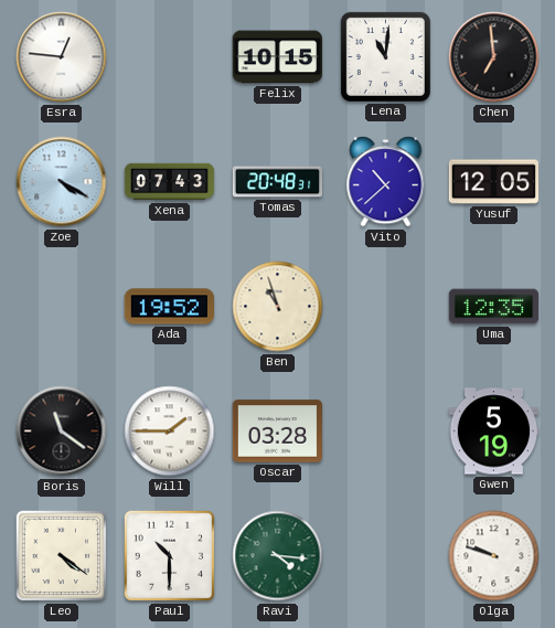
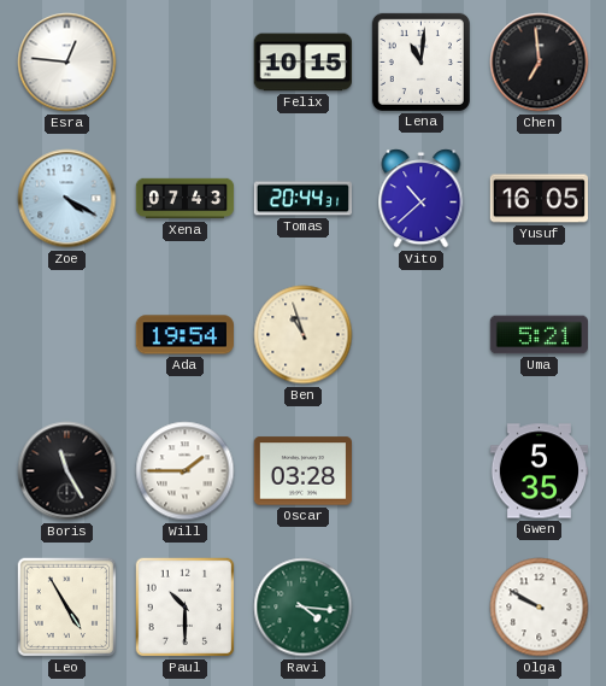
Tomas: 20:48 -> 20:44 (304, 199)
Yusuf: 12:05 -> 16:05 (540, 199)
Ada: 19:52 -> 19:54 (184, 335)
Uma: 12:35 -> 5:21 (539, 335)
Boris: 11:21 -> 11:25 (67, 471)
Gwen: 5:19 -> 5:35 (540, 471)
Leo: 4:21 -> 4:55 (67, 608)
Olga: 9:48 -> 9:50 (540, 608)
